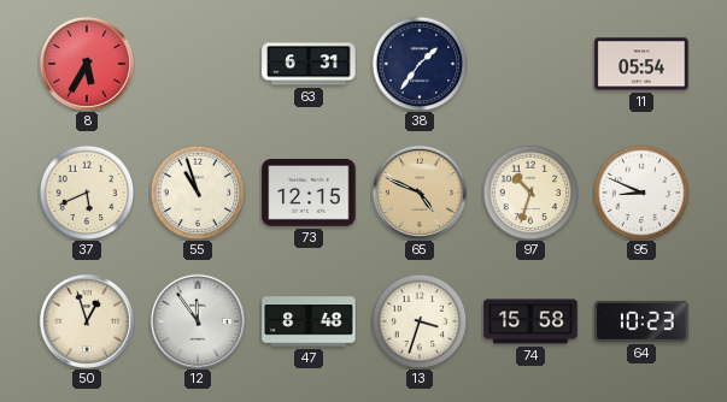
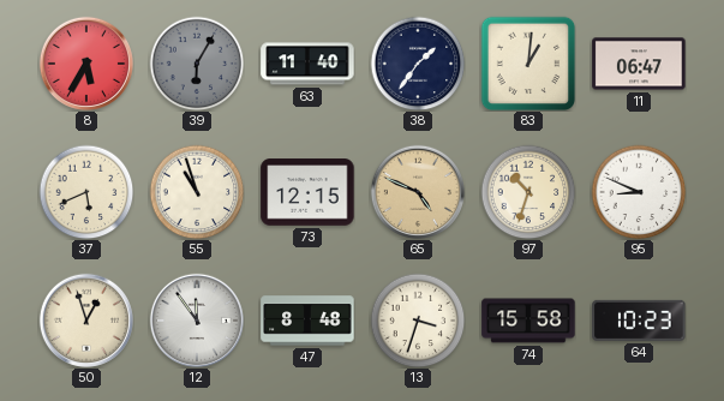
39: none -> 6:05 (197, 64)
63: 6:31 -> 11:40 (307, 64)
83: none -> 1:01 (528, 64)
11: 05:54 -> 06:47 (639, 64)
